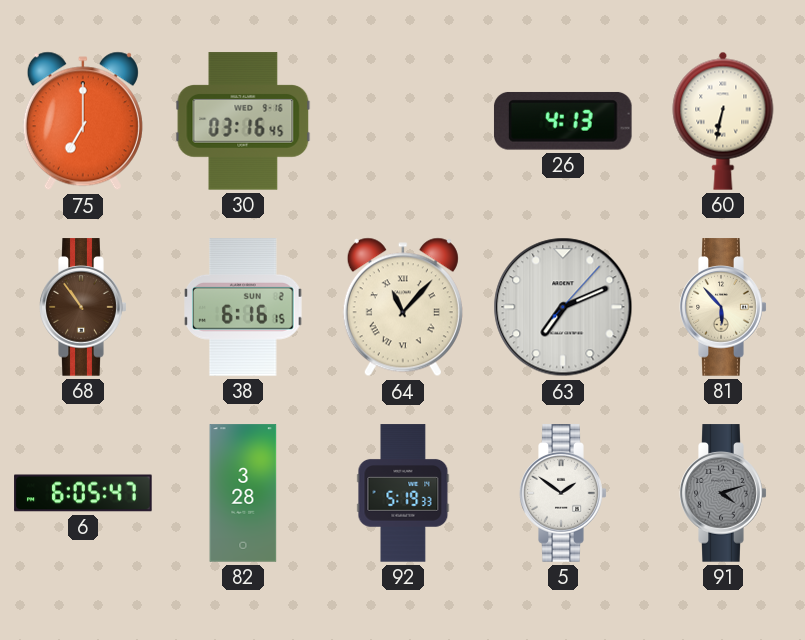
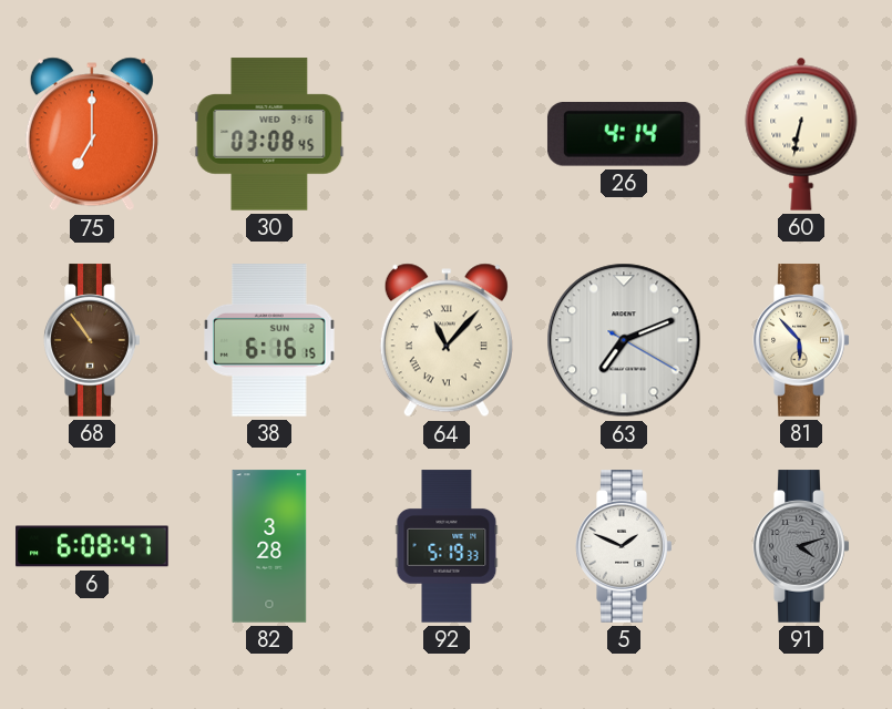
30: 03:16 -> 03:08 (269, 134)
26: 4:13 -> 4:14 (624, 134)
63: 7:11:07 -> 7:11:20 (624, 340)
6: 6:05 -> 6:08 (92, 546)
5: 1:51 -> 1:49 (624, 546)
